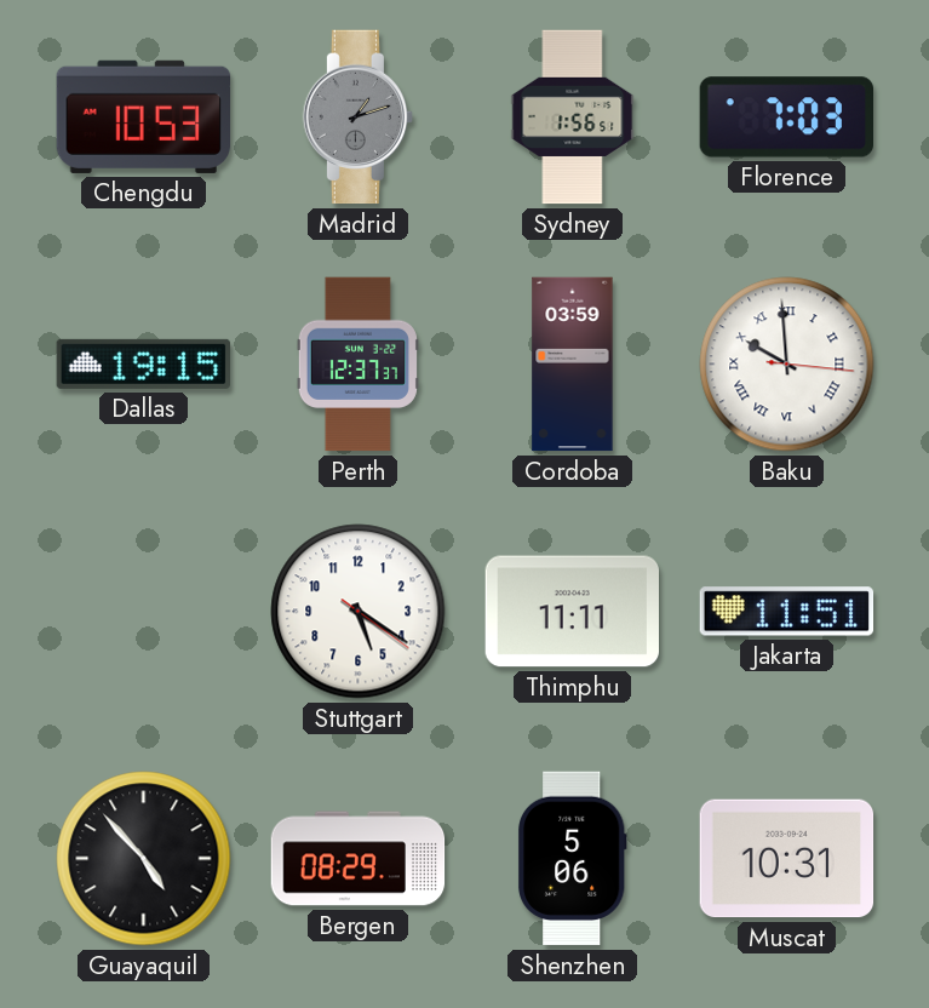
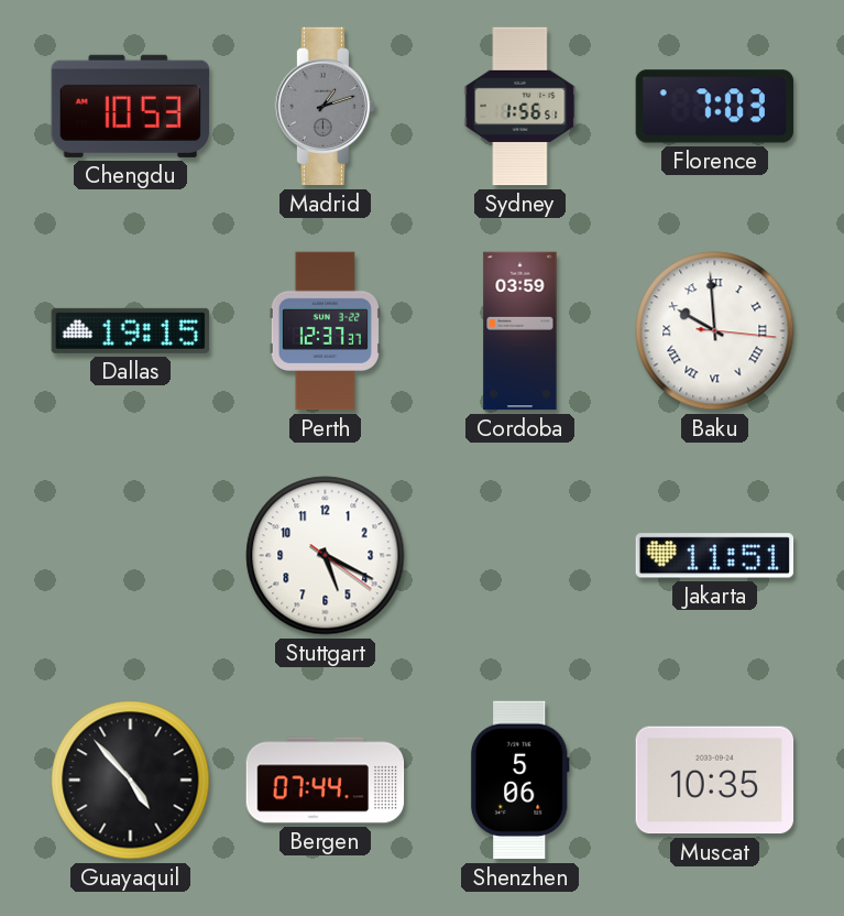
Stuttgart: 5:20 -> 5:19 (326, 556)
Thimphu: 11:11 -> none (573, 612)
Bergen: 08:29 -> 07:44 (326, 781)
Muscat: 10:31 -> 10:35 (715, 781)
